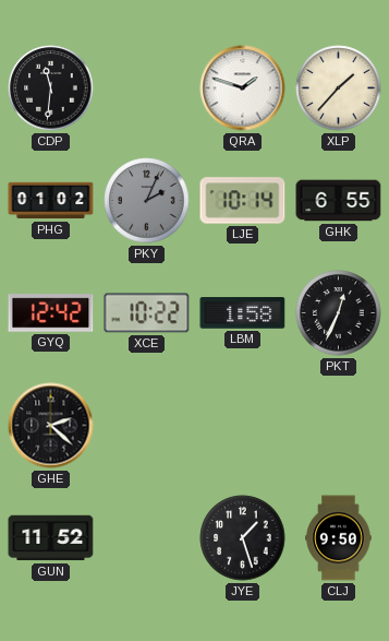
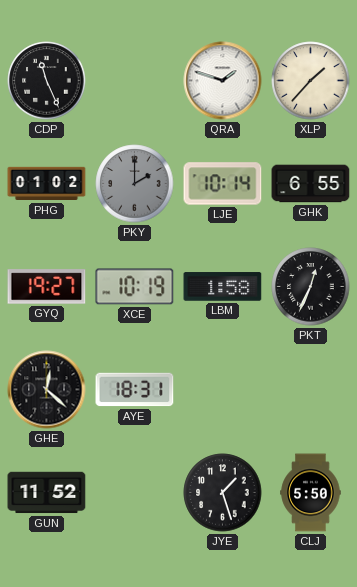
CDP: 11:31 -> 11:26 (47, 81)
PKY: 2:04 -> 2:00 (135, 184)
GYQ: 12:42 -> 19:27 (47, 287)
XCE: 10:22 -> 10:19 (135, 287)
GHE: 2:22 -> 12:22 (47, 390)
AYE: none -> 18:31 (135, 390)
CLJ: 9:50 -> 5:50 (311, 493)
